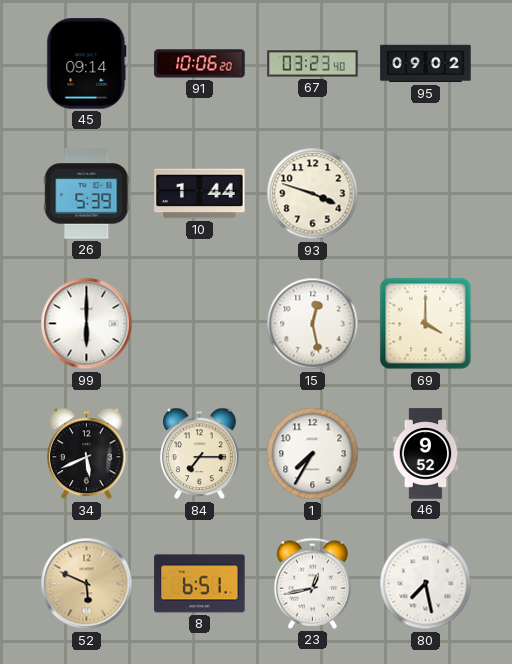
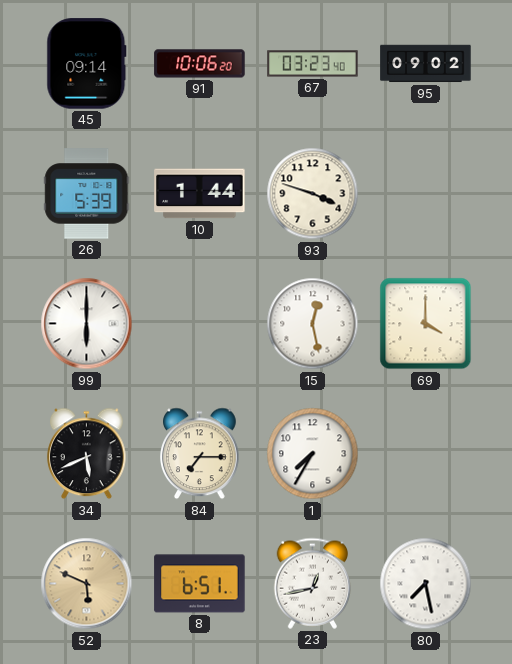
46: 9:52 -> none (426, 454)
